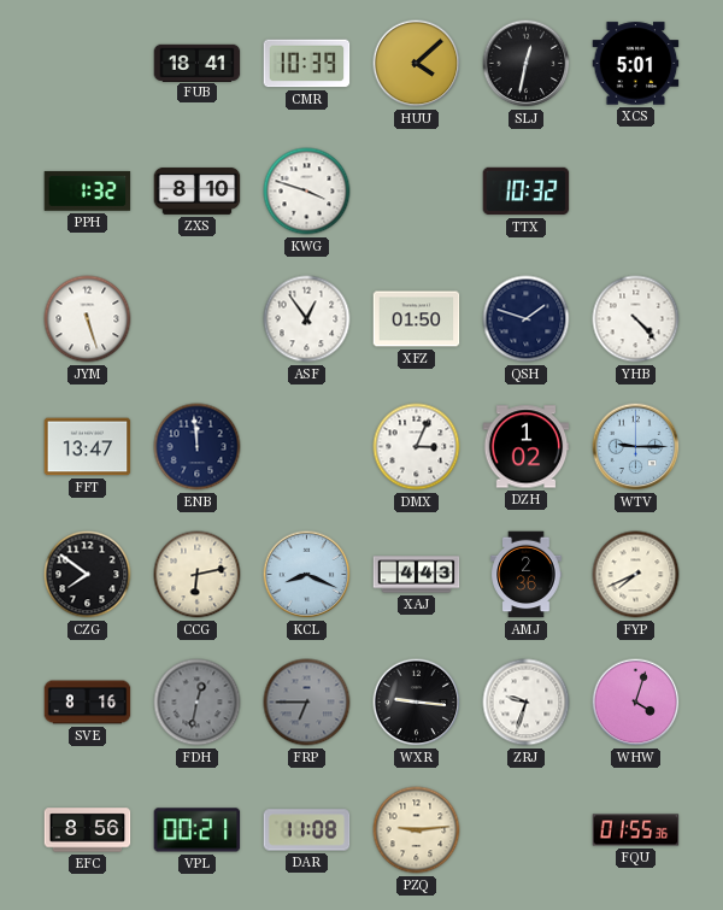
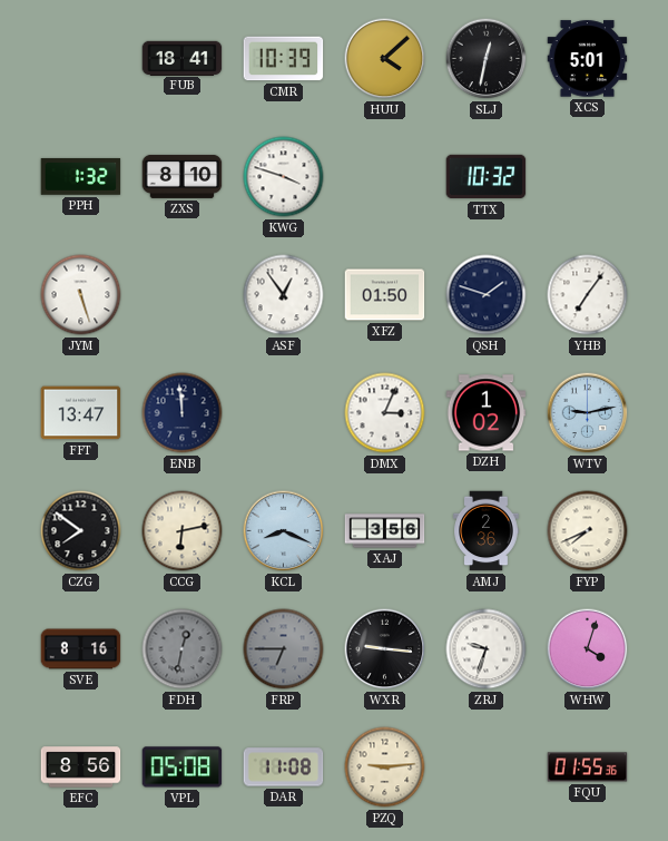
YHB: 4:23 -> 7:06 (588, 295)
WTV: 9:15 -> 9:13 (588, 413)
XAJ: 4:43 -> 3:56 (385, 531)
VPL: 00:21 -> 05:08 (183, 767)
